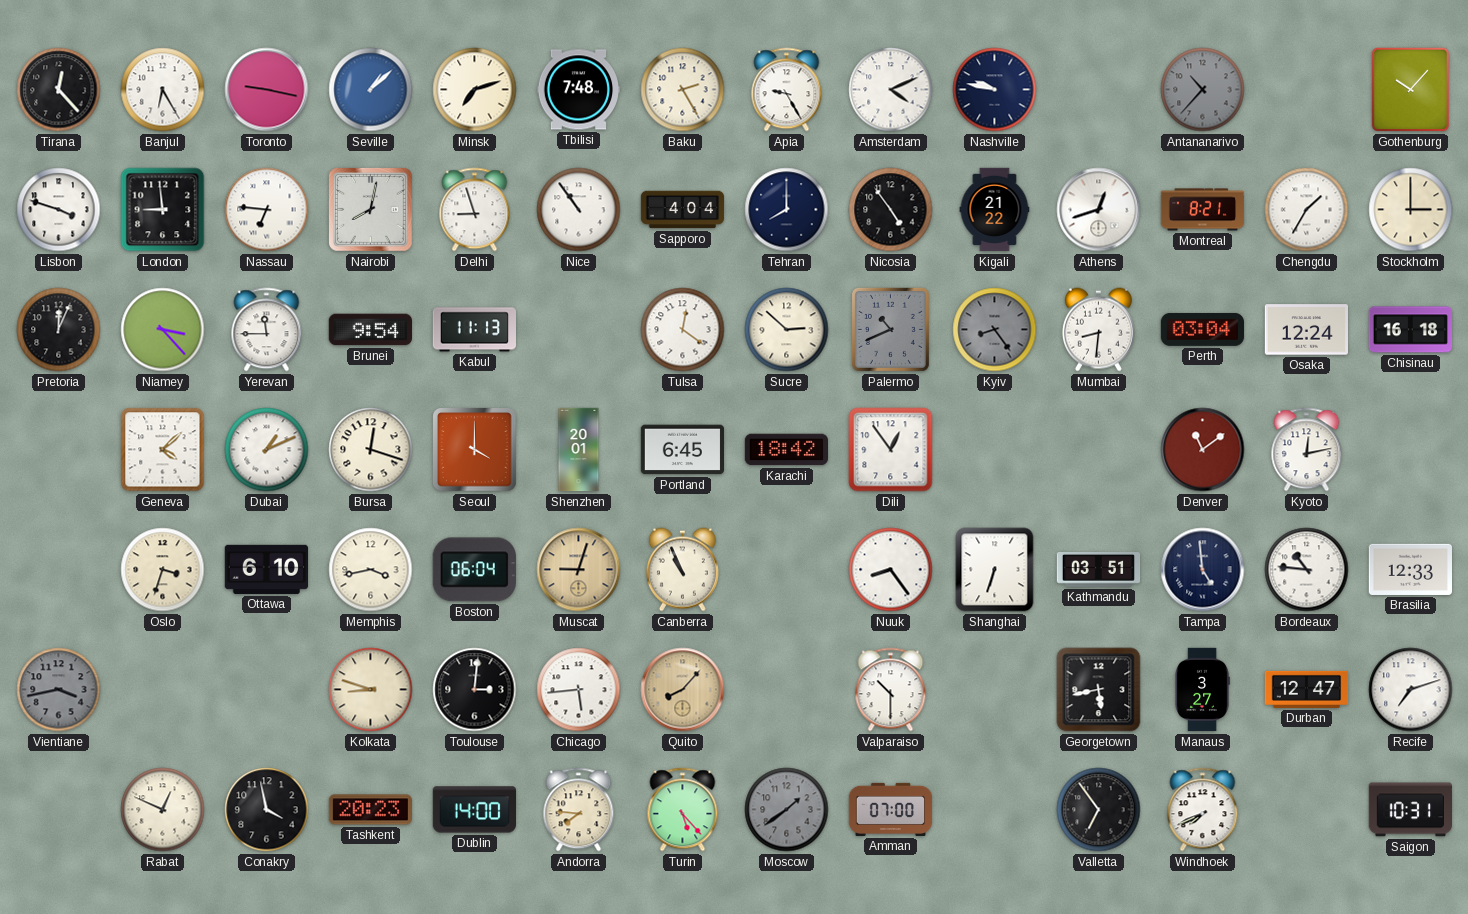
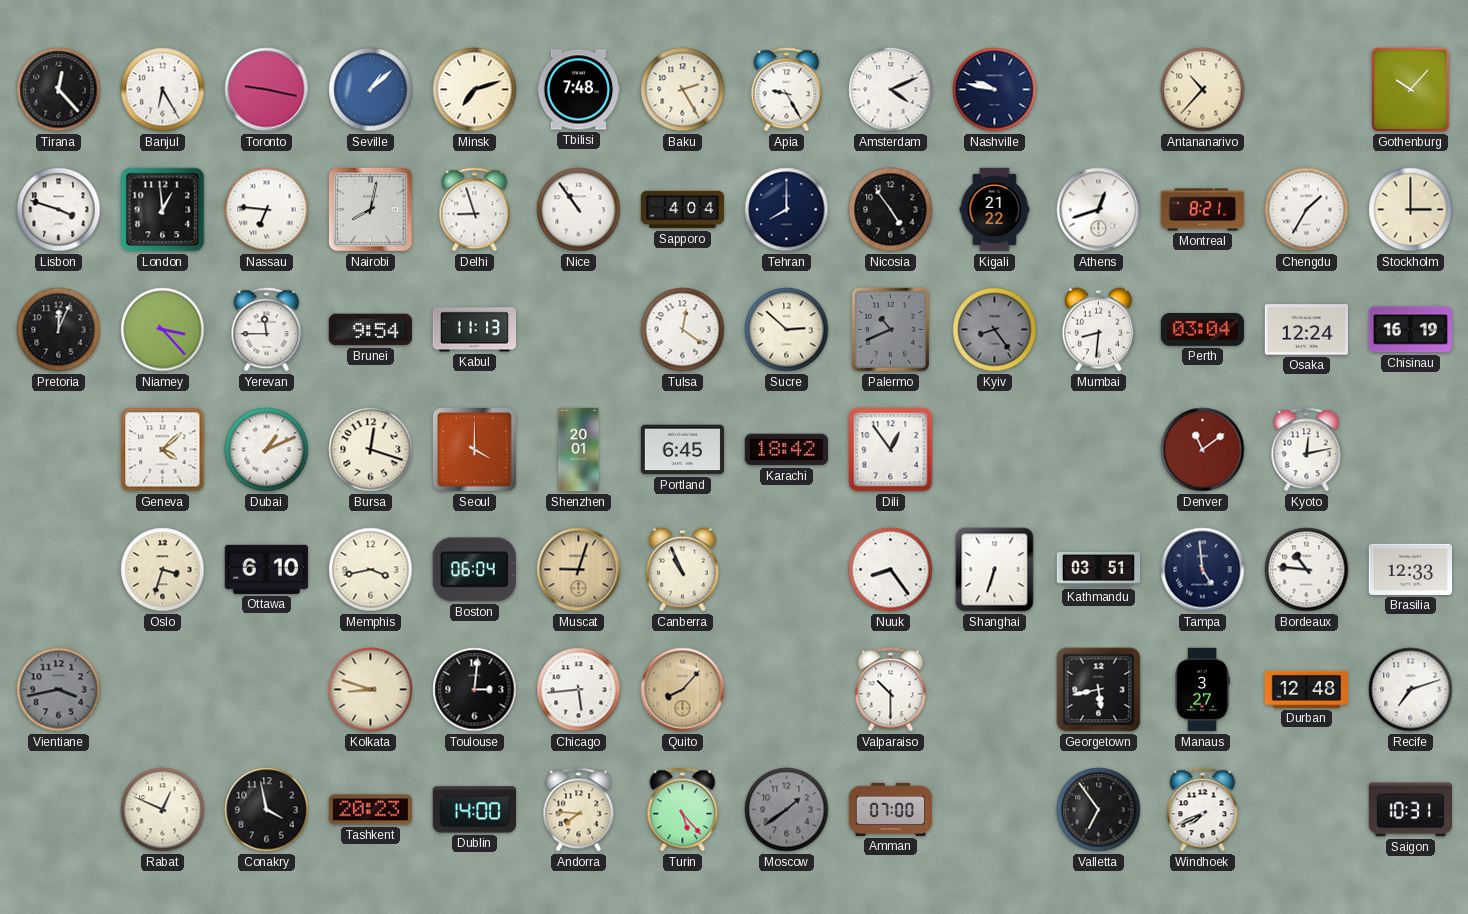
Antananarivo dial: grey -> cream (1203, 90)
London: 8:59 -> 12:59 (163, 210)
Chisinau: 16:18 -> 16:19 (1410, 330)
Durban: 12:47 -> 12:48 (1307, 689)
